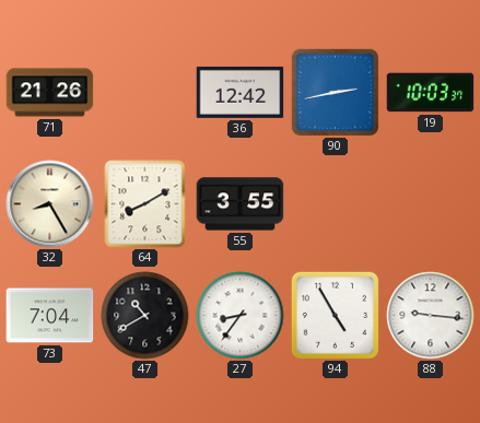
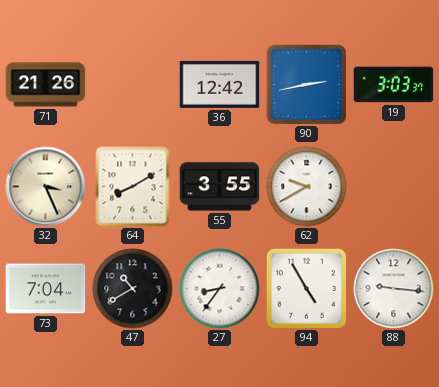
19: 10:03 -> 3:03 (394, 85)
32: 8:25 -> 3:26 (46, 187)
62: none -> 9:40 (307, 187)
